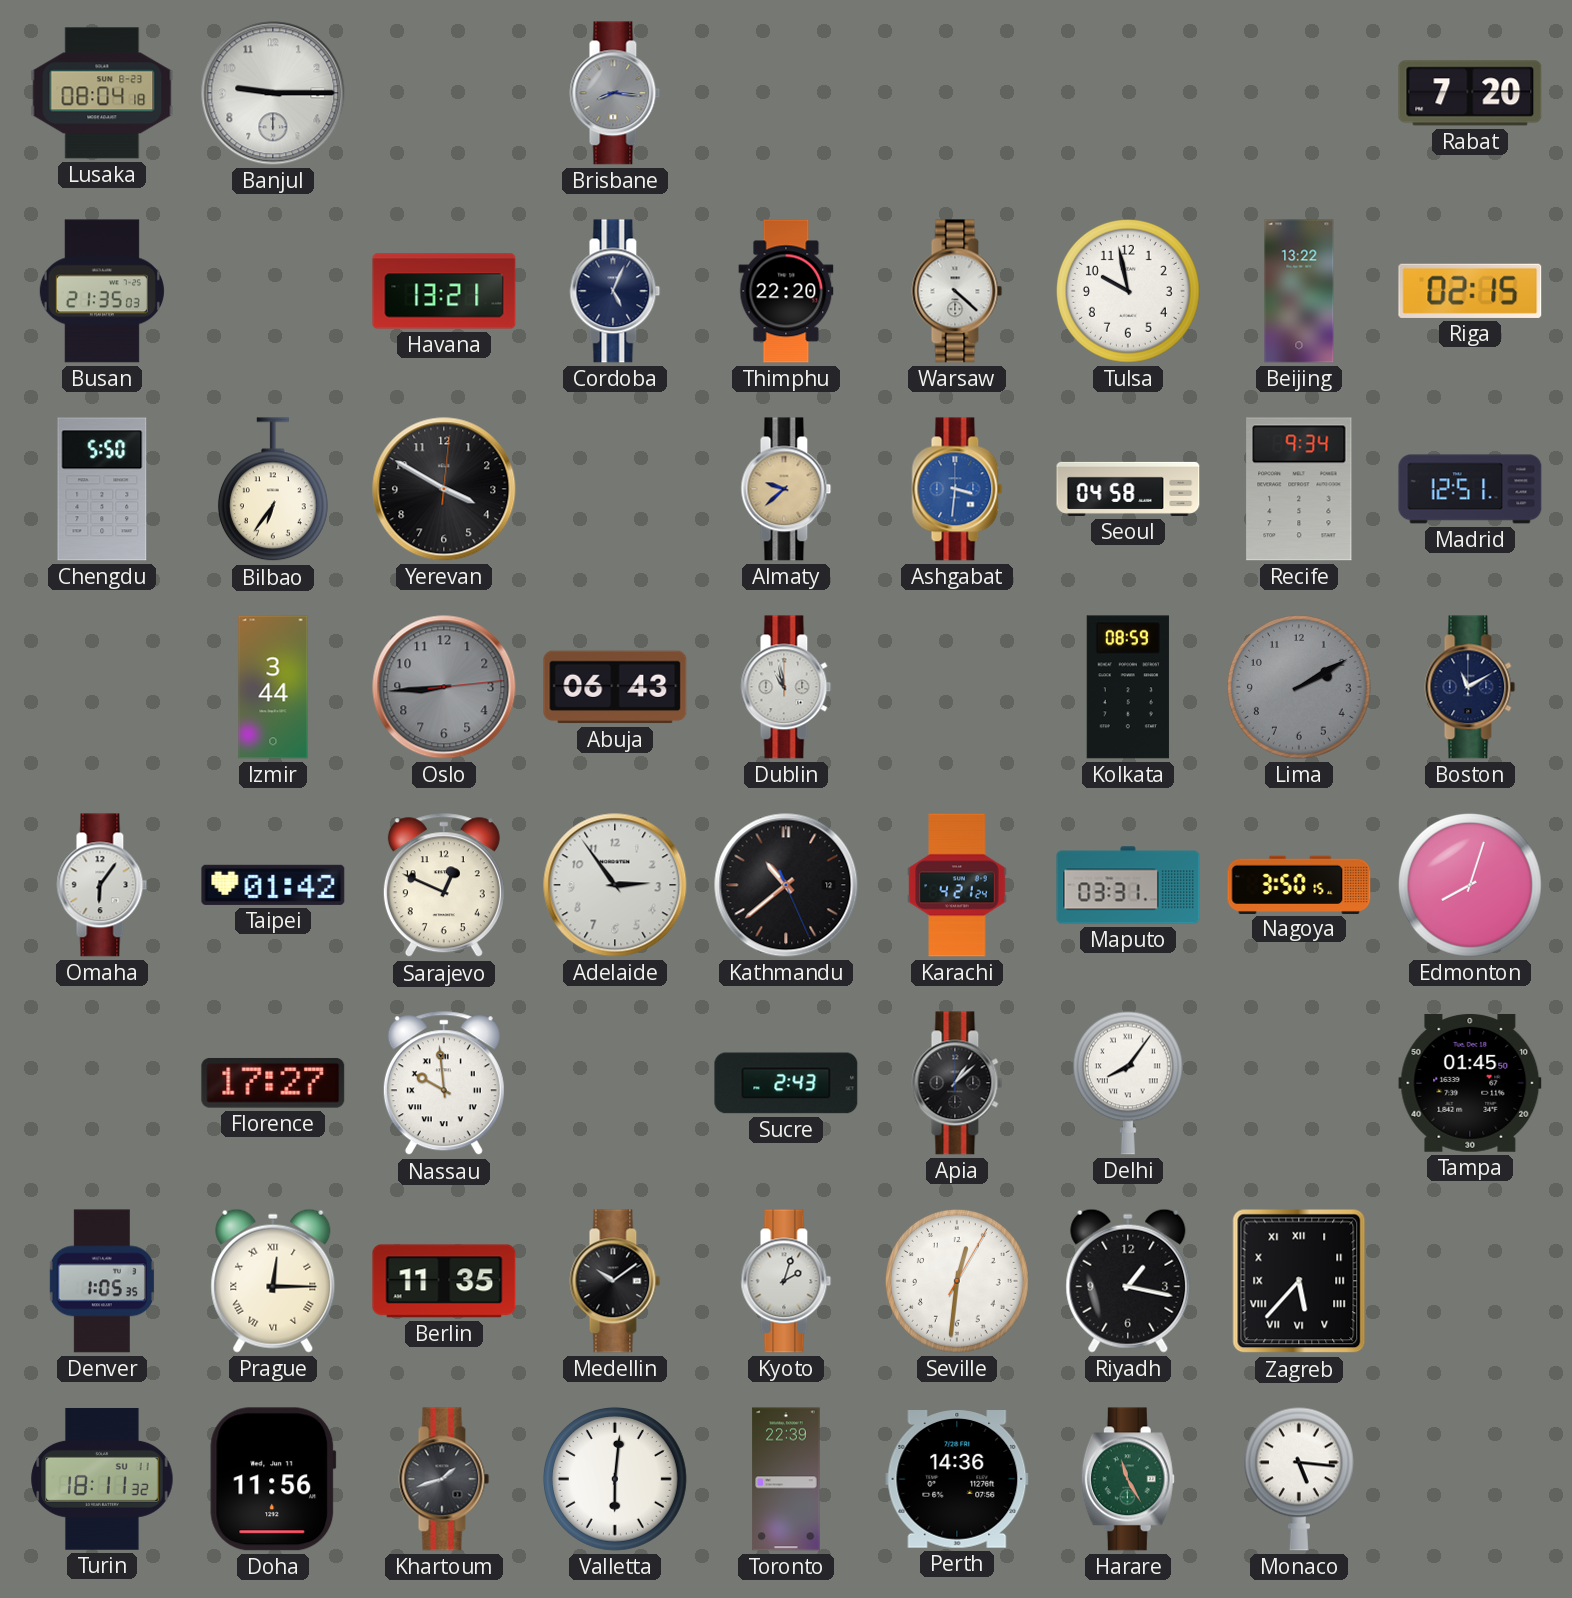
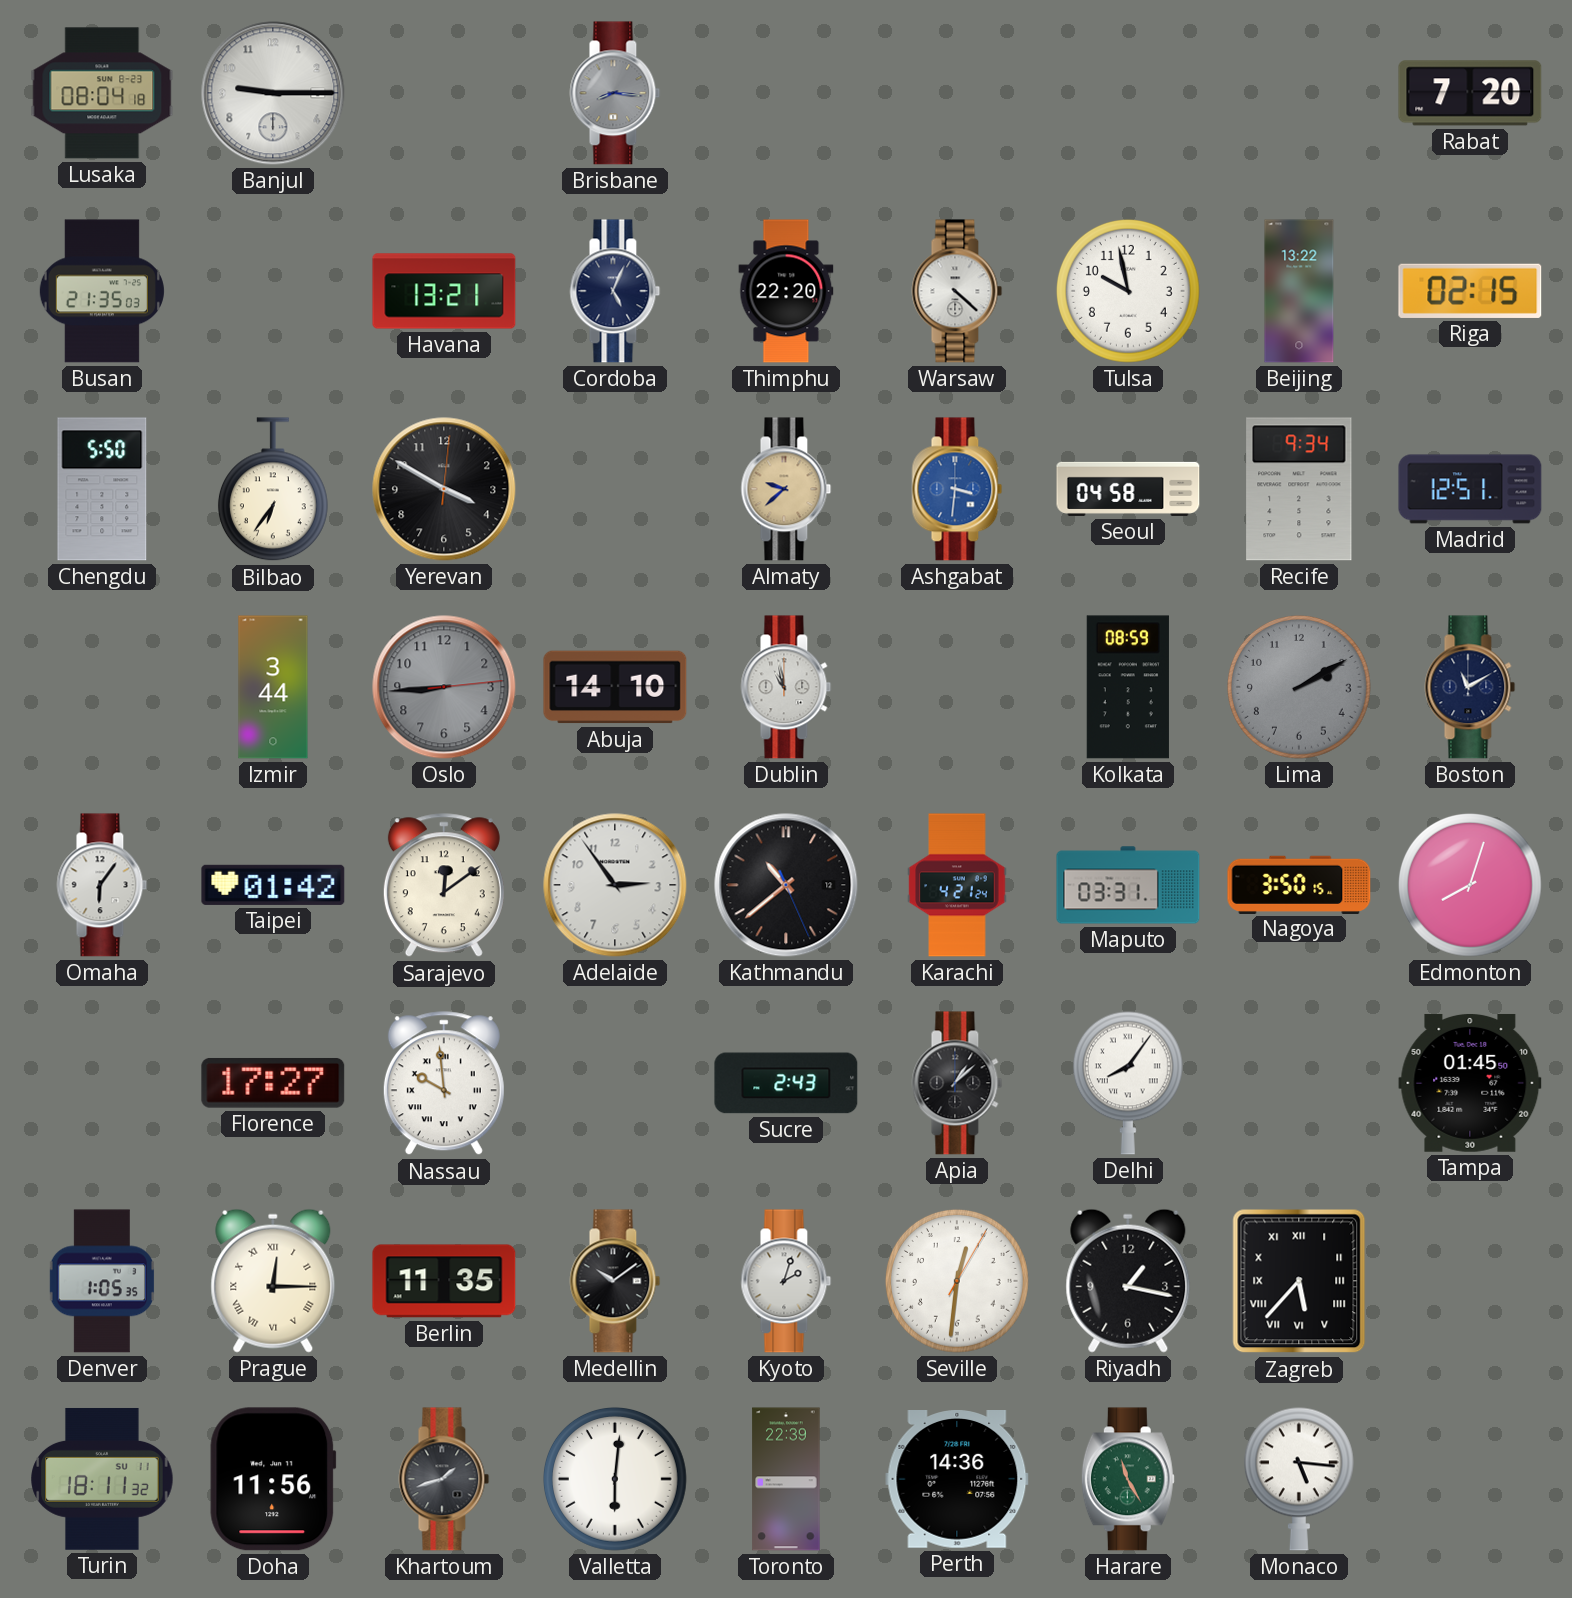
Abuja: 06:43 -> 14:10 (615, 687)
Sarajevo: 12:49 -> 12:09 (444, 886)
